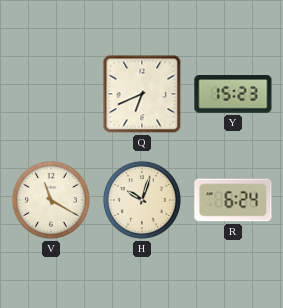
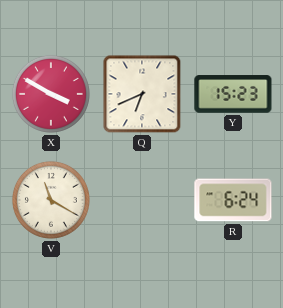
X: none -> 3:50 (51, 94)
H: 10:03 -> none (142, 200)
